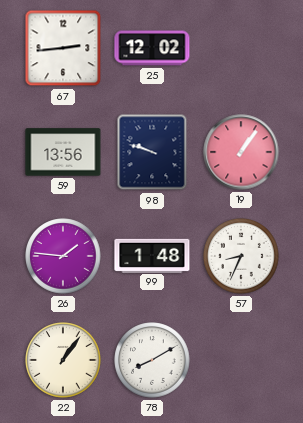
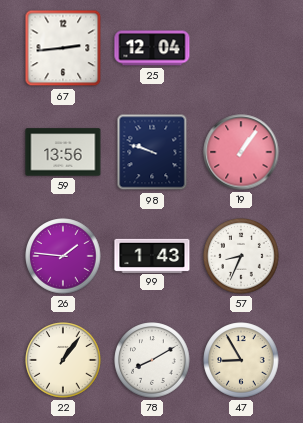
25: 12:02 -> 12:04 (152, 48)
99: 1:48 -> 1:43 (152, 255)
47: none -> 8:55 (241, 360)
